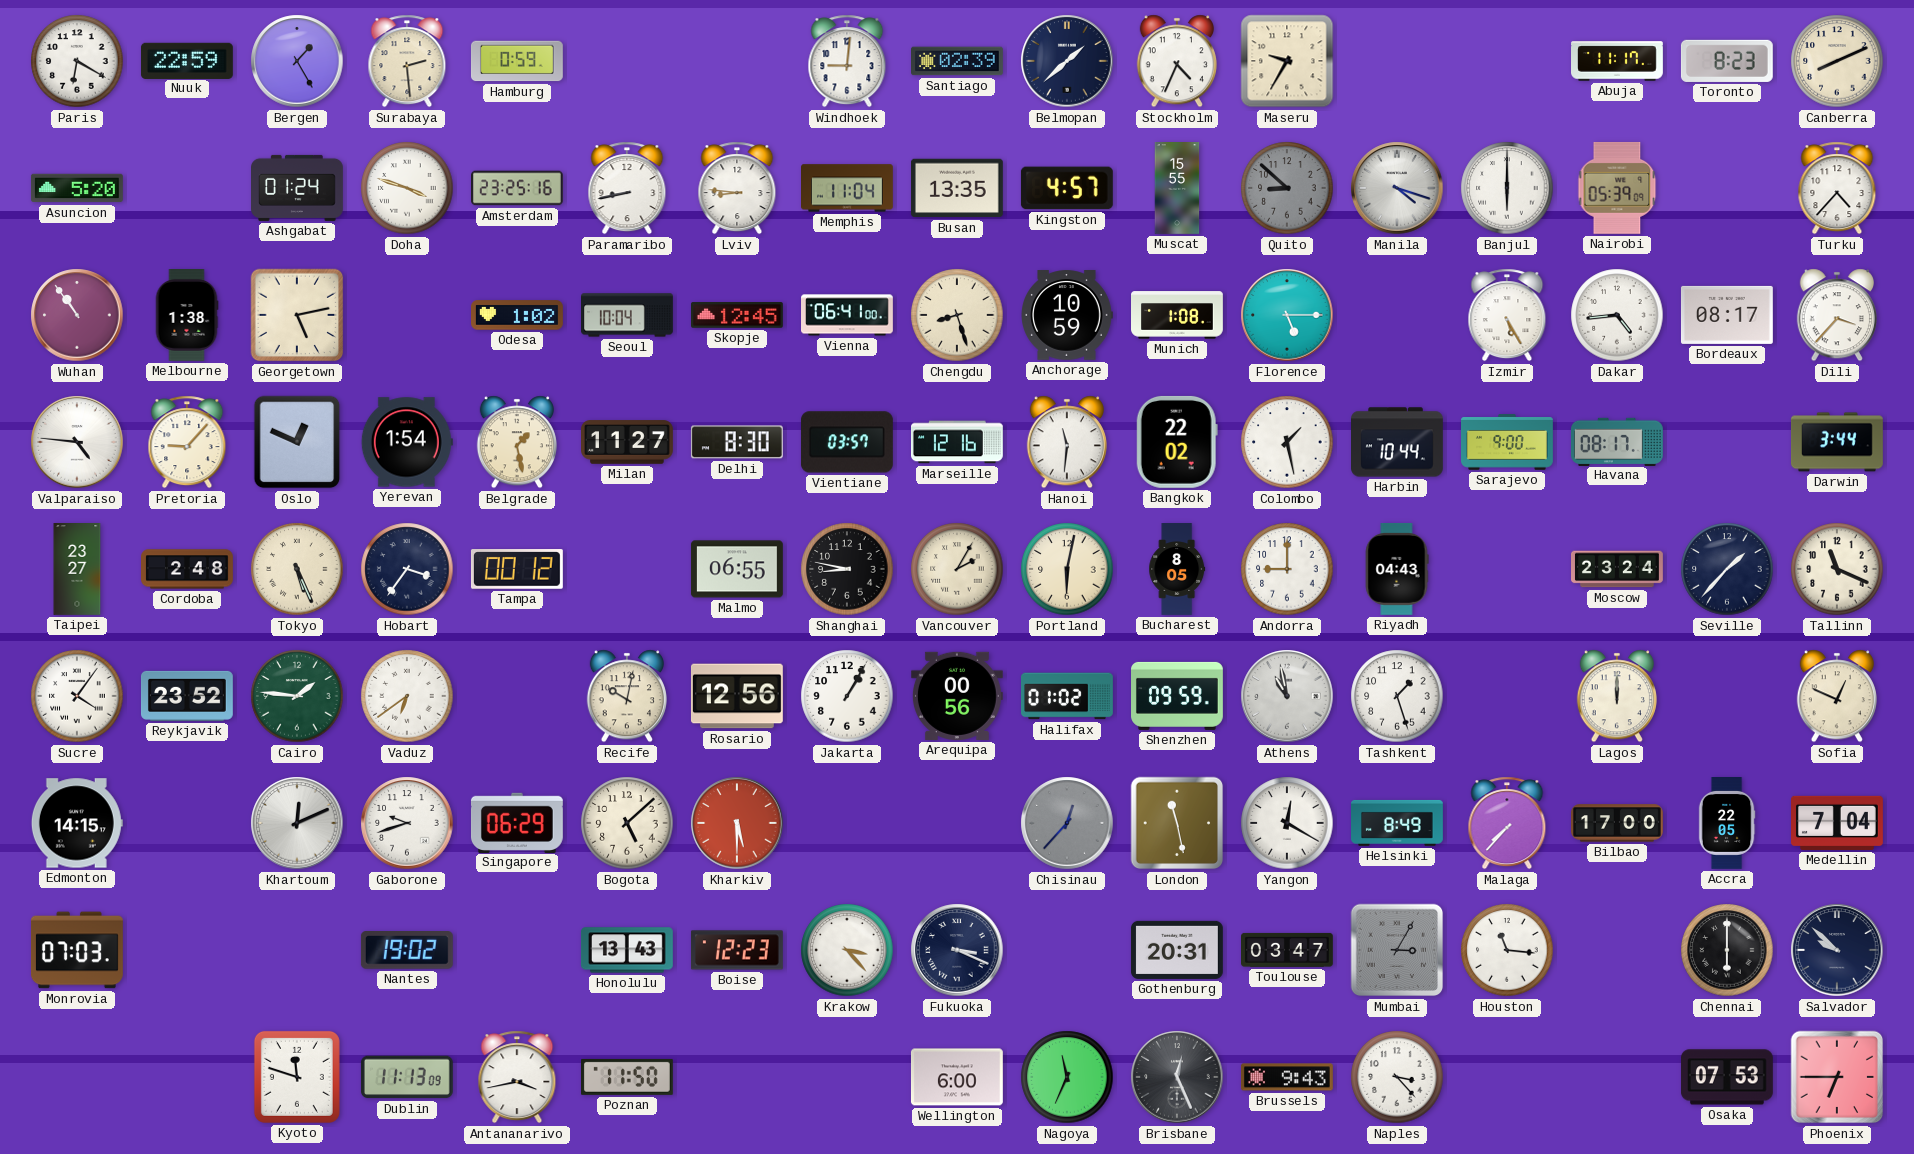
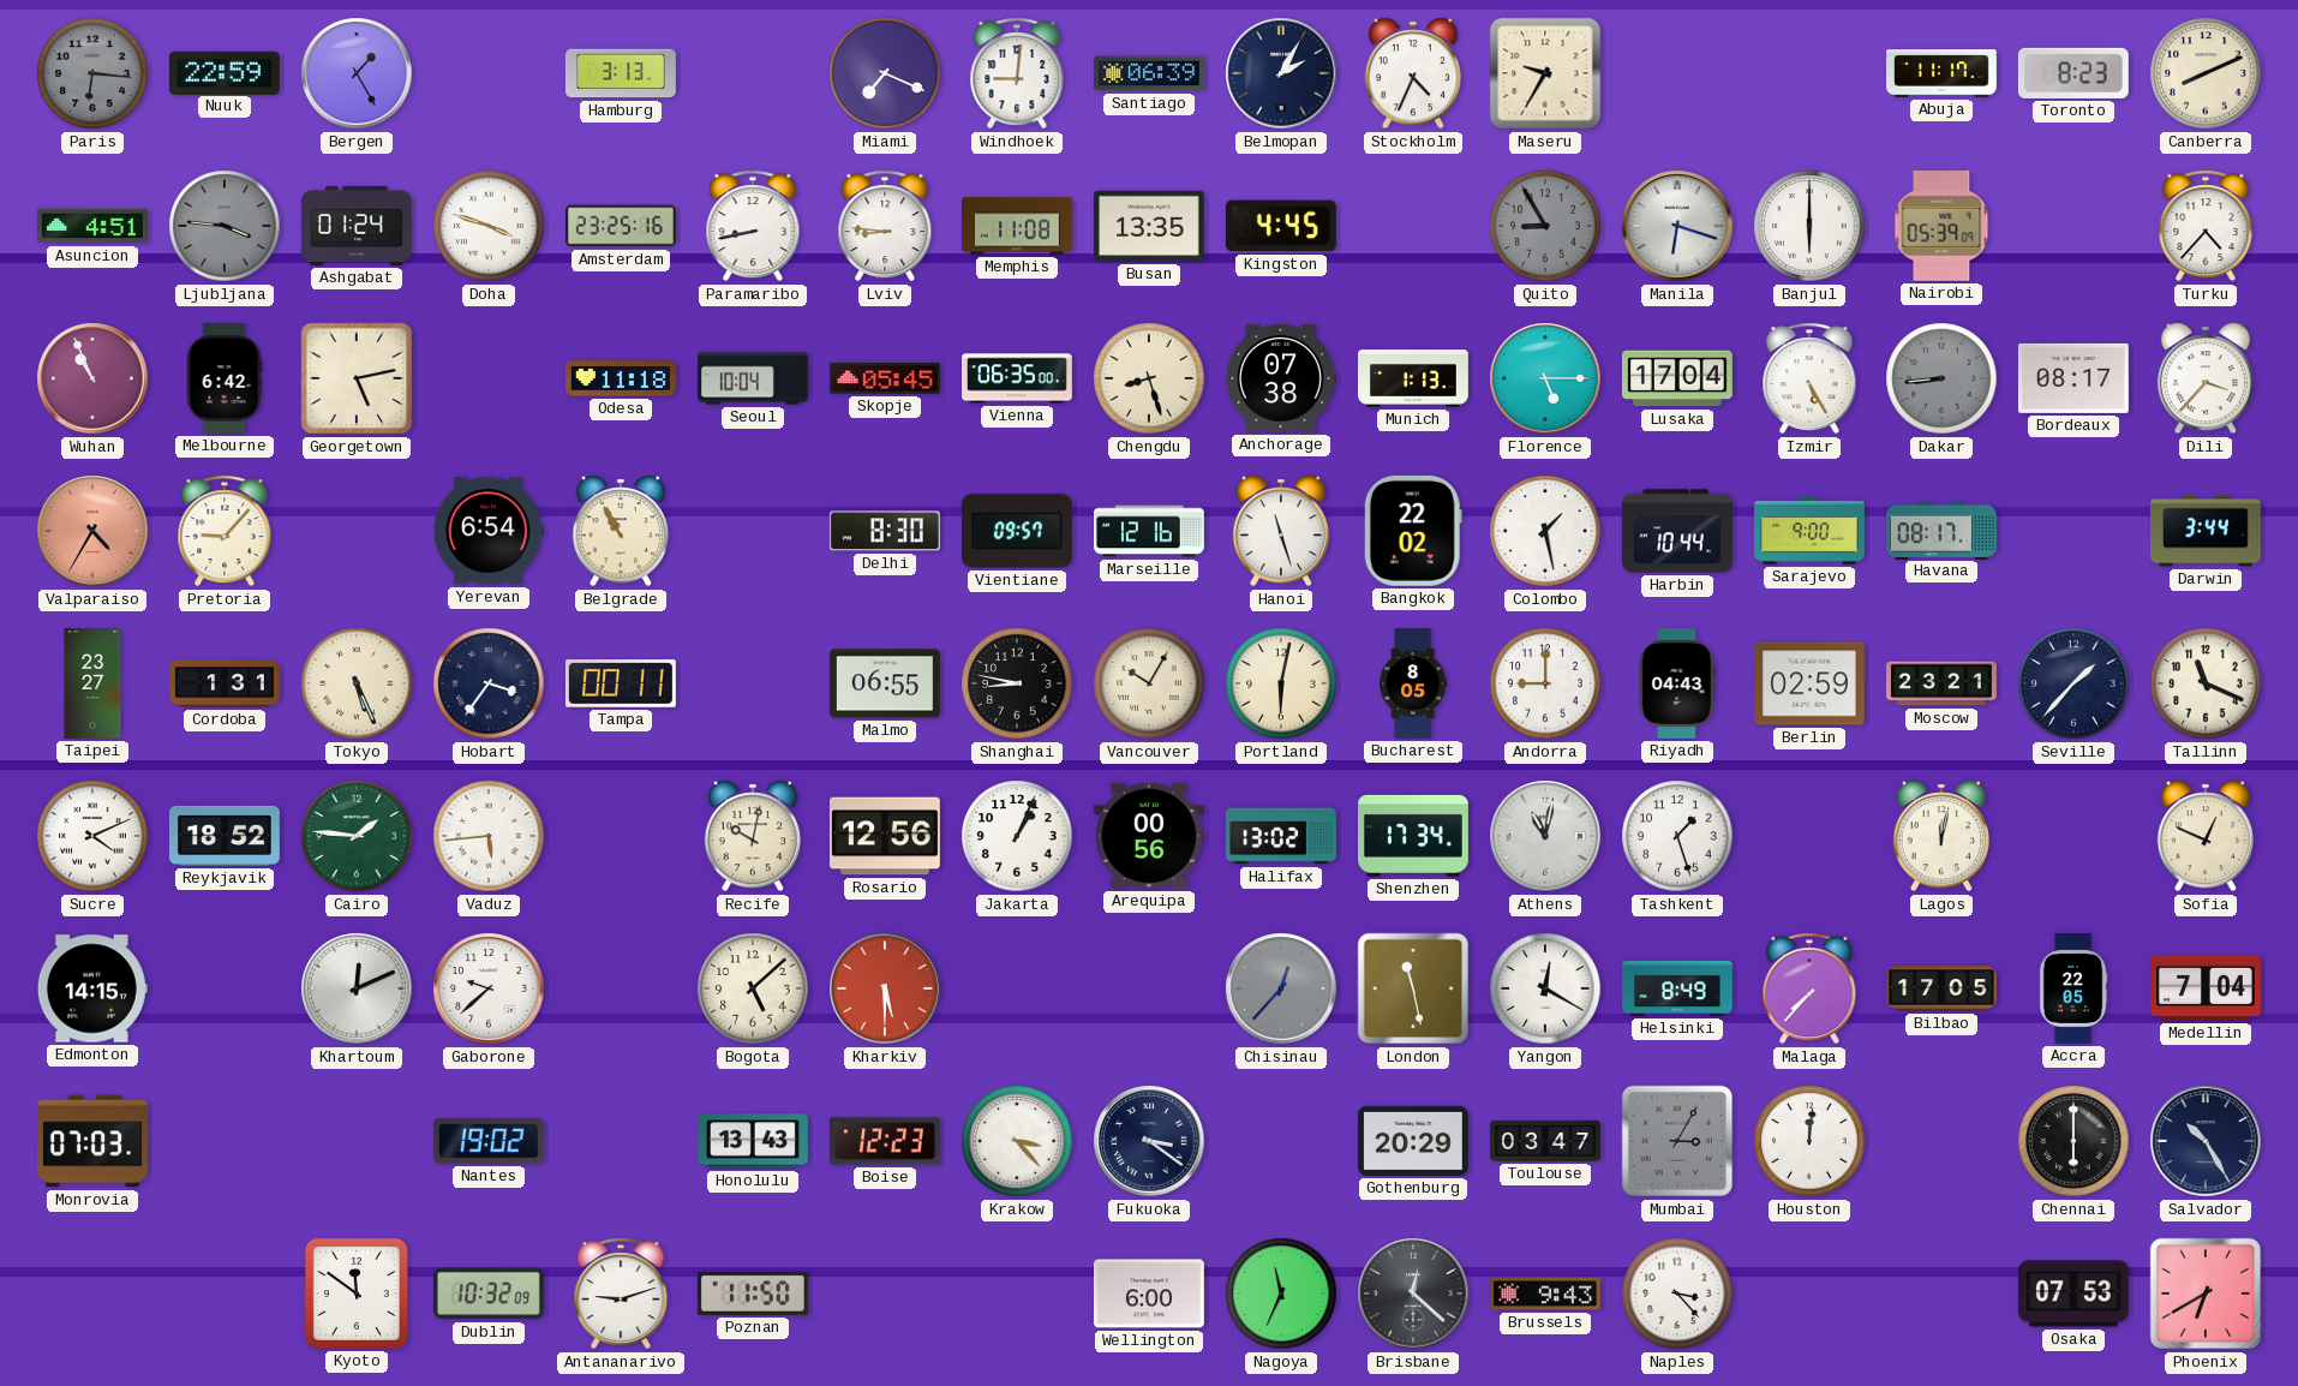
Paris: 6:20 -> 6:16 (92, 73)
Paris dial: white -> grey (92, 73)
Surabaya: 2:29 -> none (407, 61)
Hamburg: 0:59 -> 3:13 (621, 73)
Miami: none -> 7:19 (885, 73)
Santiago: 02:39 -> 06:39 (1150, 73)
Belmopan: 1:38 -> 2:05 (1281, 73)
Asuncion: 5:20 -> 4:51 (92, 226)
Ljubljana: none -> 3:46 (225, 226)
Memphis: 11:04 -> 11:08 (1018, 226)
Kingston: 4:57 -> 4:45 (1281, 226)
Muscat: 15:55 -> none (1177, 189)
Quito: 8:52 -> 8:55 (1545, 226)
Manila: 4:18 -> 6:18 (1677, 226)
Wuhan: 10:54 -> 10:56 (92, 378)
Melbourne: 1:38 -> 6:42 (225, 380)
Odesa: 1:02 -> 11:18 (622, 378)
Skopje: 12:45 -> 05:45 (886, 378)
Vienna: 06:41 -> 06:35 (1018, 378)
Anchorage: 10:59 -> 07:38 (1281, 378)
Munich: 1:08 -> 1:13 (1414, 378)
Lusaka: none -> 17:04 (1677, 378)
Dakar: 4:44 -> 8:44 (1941, 378)
Dakar dial: white -> grey (1941, 378)
Valparaiso: 4:46 -> 4:35 (92, 531)
Valparaiso dial: white -> salmon (92, 531)
Oslo: 12:49 -> none (297, 442)
Yerevan: 1:54 -> 6:54 (489, 531)
Belgrade: 1:28 -> 10:55 (621, 531)
Milan: 11:27 -> none (628, 442)
Vientiane: 03:57 -> 09:57 (1017, 531)
Hanoi: 11:31 -> 11:27 (1281, 531)
Cordoba: 2:48 -> 1:31 (226, 683)
Tampa: 00:12 -> 00:11 (621, 683)
Vancouver: 2:05 -> 10:05 (1149, 683)
Berlin: none -> 02:59 (1809, 683)
Moscow: 23:24 -> 23:21 (1943, 683)
Sucre: 4:06 -> 4:11 (92, 836)
Reykjavik: 23:52 -> 18:52 (225, 836)
Vaduz: 6:39 -> 5:44 (489, 836)
Jakarta: 1:05 -> 1:04 (1017, 836)
Halifax: 01:02 -> 13:02 (1282, 836)
Shenzhen: 09:59 -> 17:34 (1414, 836)
Athens: 10:58 -> 11:02 (1545, 836)
Lagos: 12:00 -> 12:02 (1941, 836)
Gaborone: 9:42 -> 9:38 (489, 988)
Singapore: 06:29 -> none (517, 822)
Bilbao: 17:00 -> 17:05 (1943, 988)
Fukuoka: 3:19 -> 3:21 (1149, 1141)
Gothenburg: 20:31 -> 20:29 (1413, 1141)
Houston: 11:16 -> 12:01 (1809, 1141)
Salvador: 9:52 -> 10:25 (2206, 1141)
Kyoto: 11:48 -> 11:51 (357, 1294)
Dublin: 11:13 -> 10:32 (489, 1294)
Antananarivo: 3:43 -> 9:12 (621, 1294)
Brisbane: 12:26 -> 12:22 (1413, 1294)
Phoenix: 6:45 -> 6:40 (2206, 1294)
